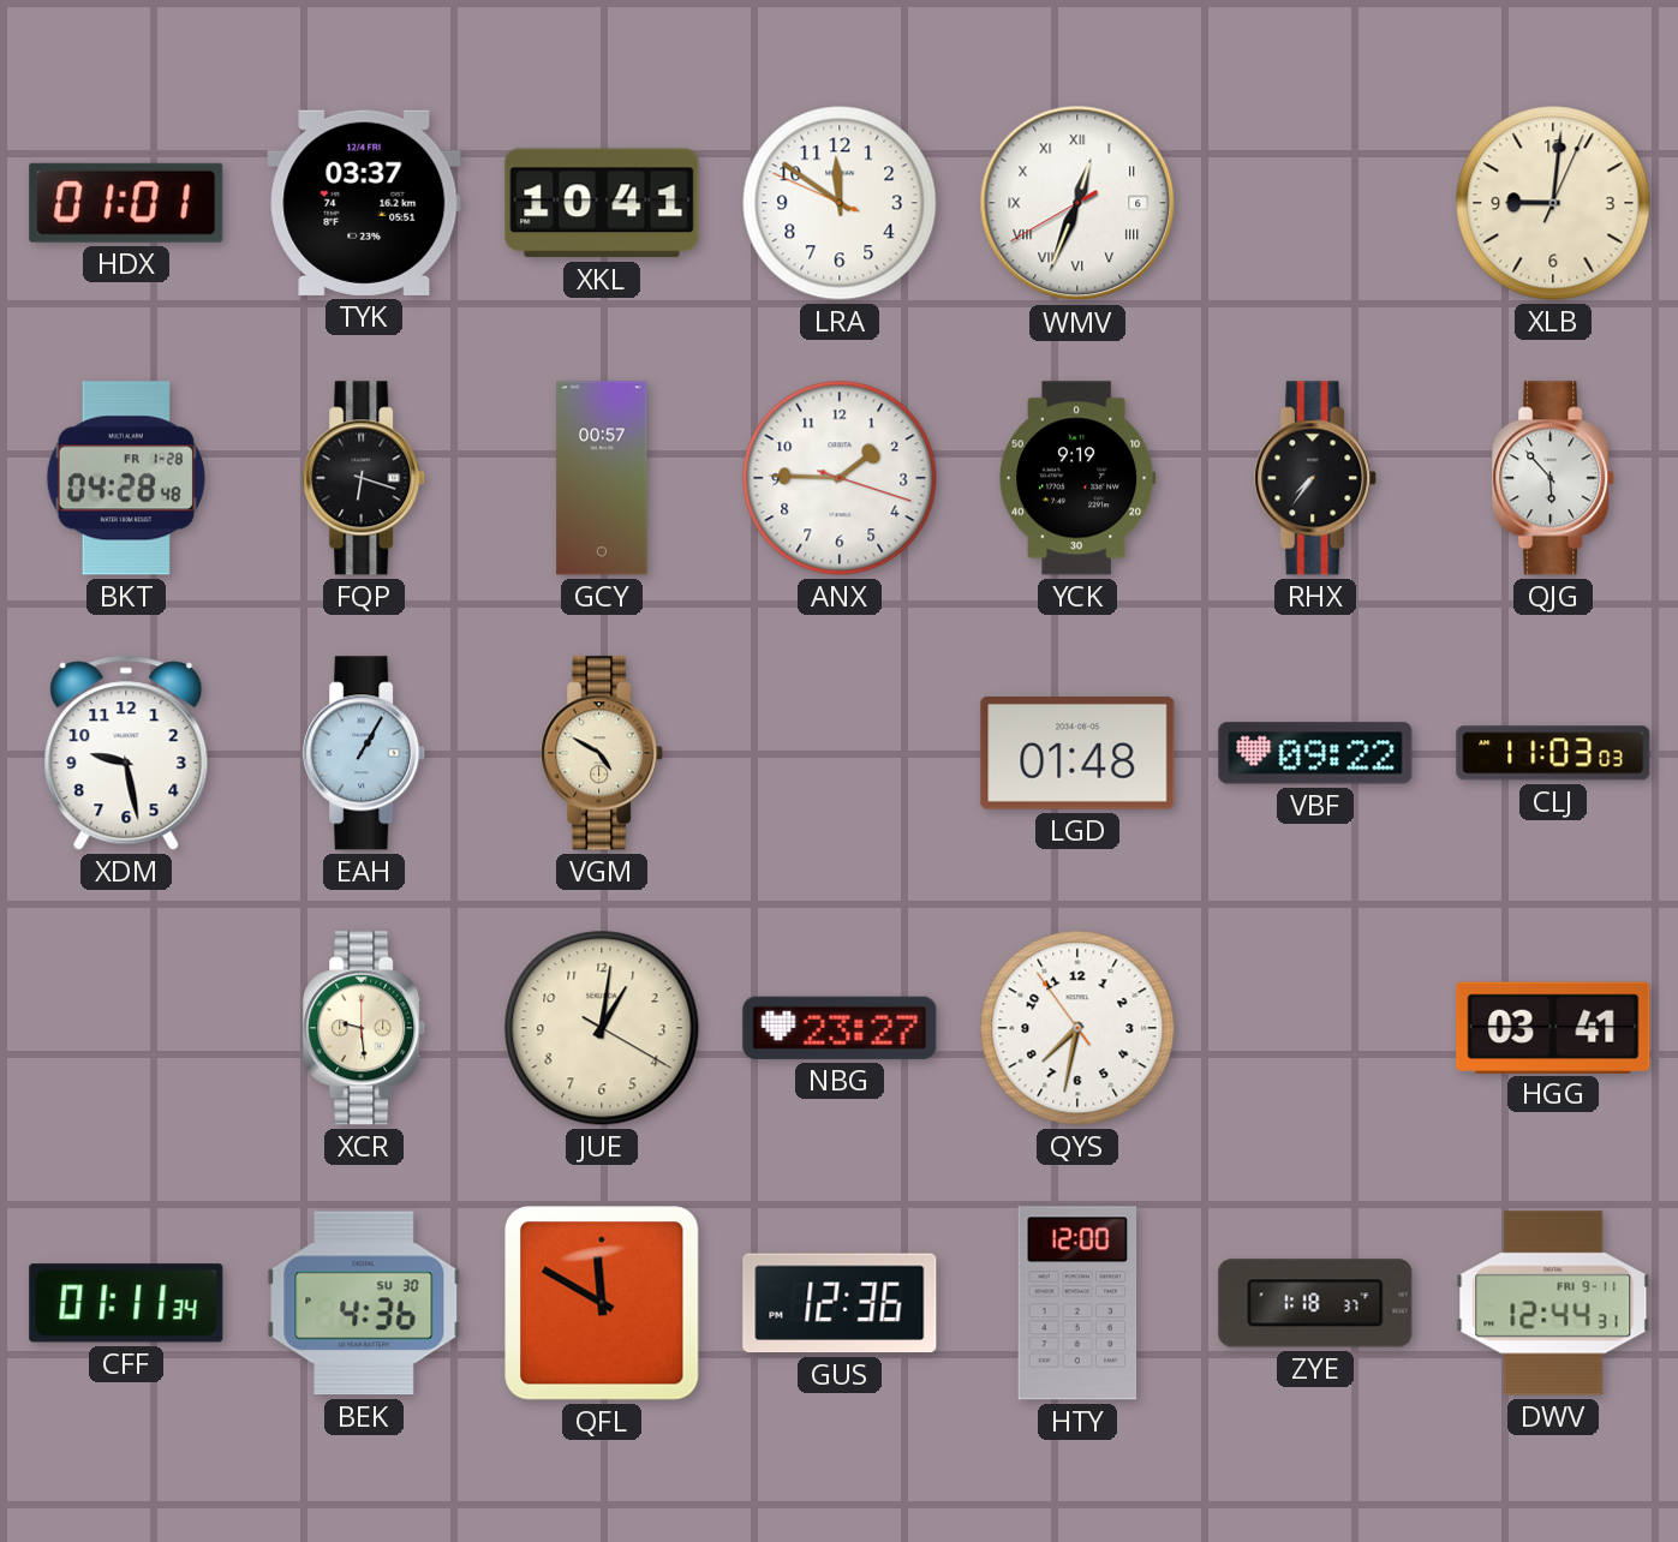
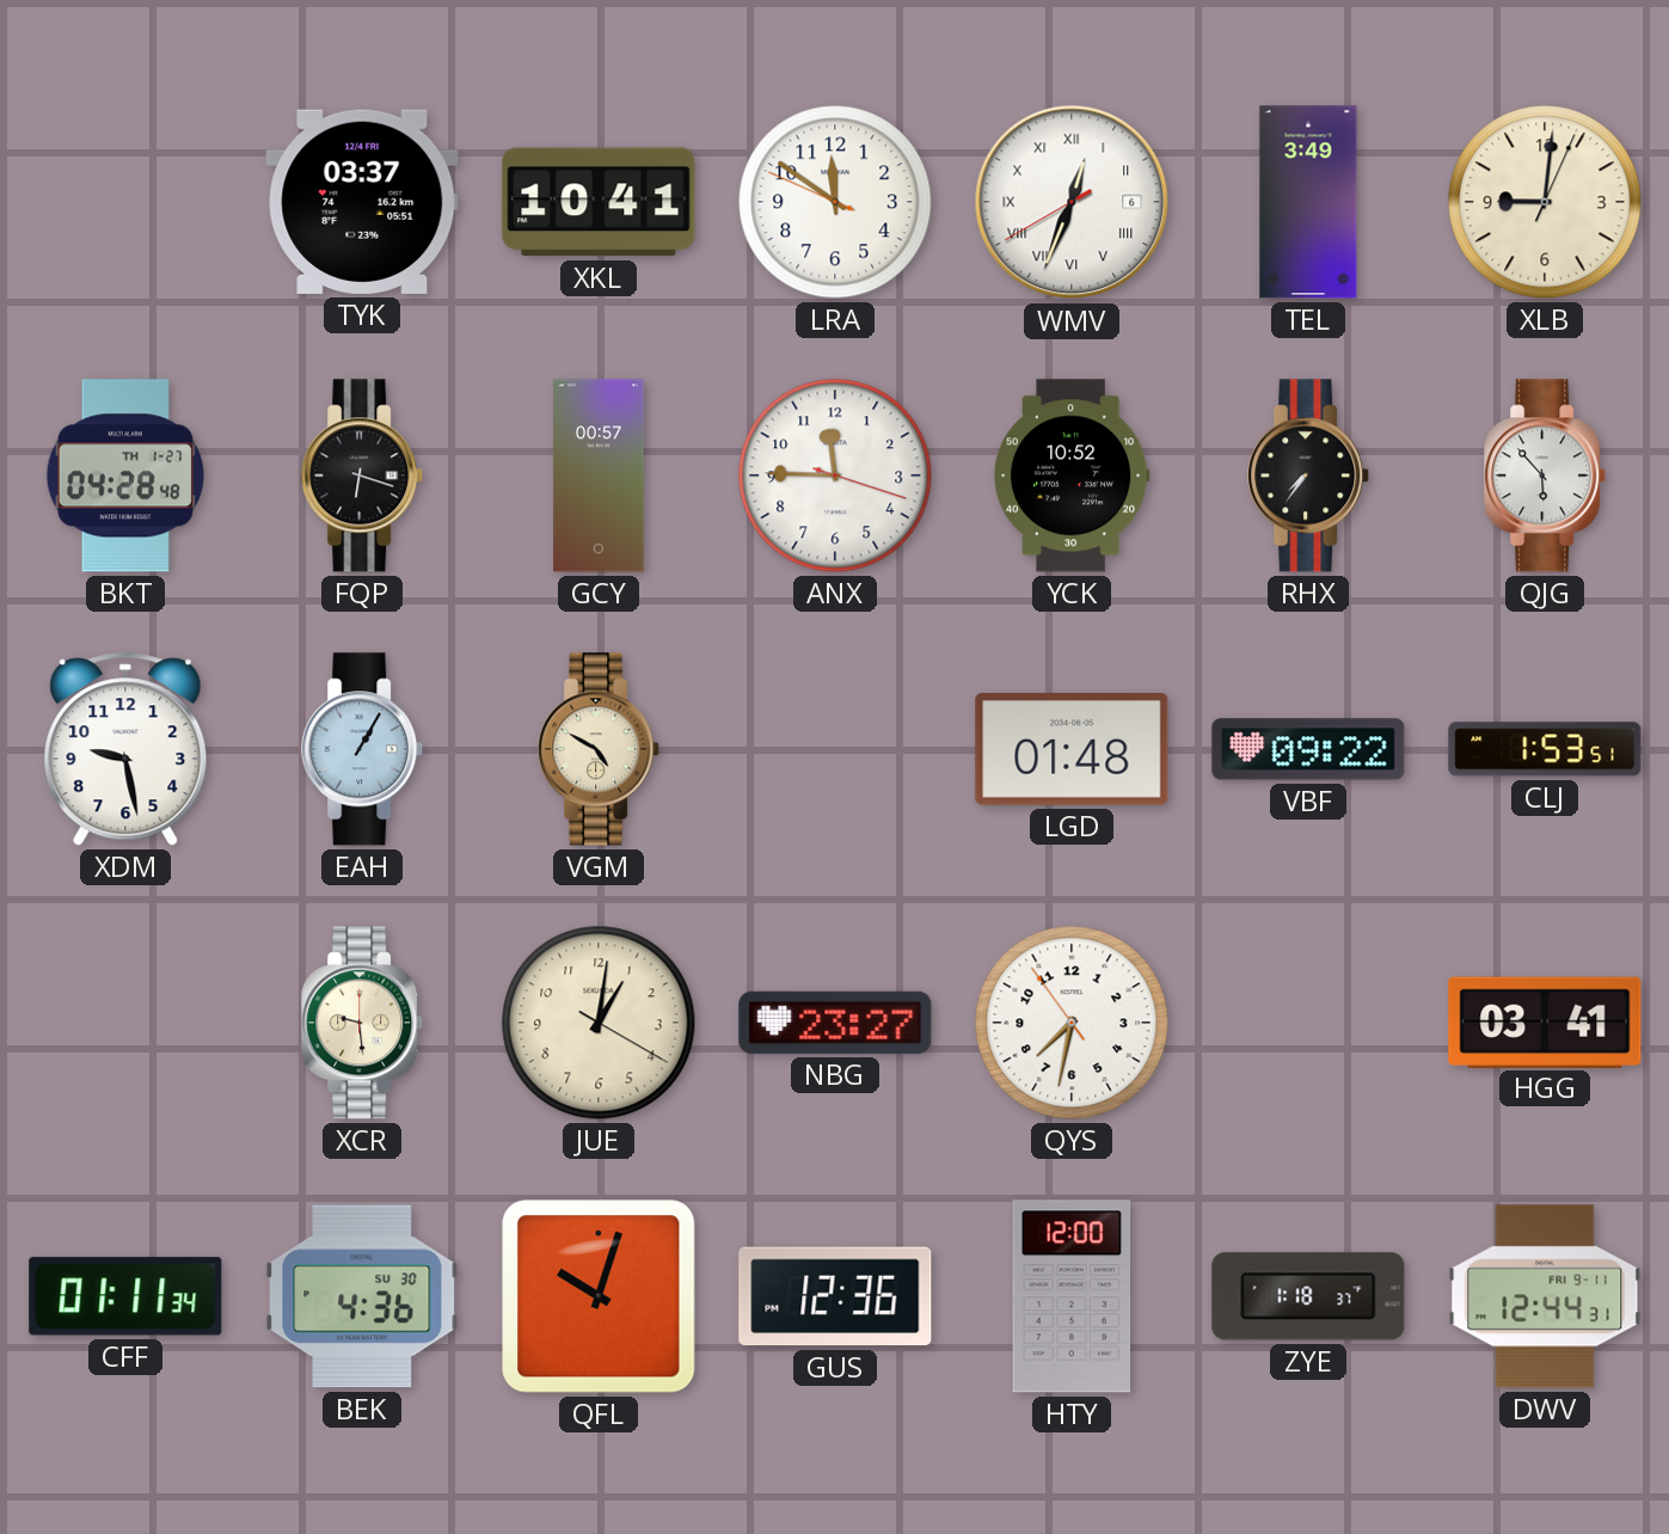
HDX: 01:01 -> none (126, 203)
TEL: none -> 3:49 (1308, 202)
BKT date: FR 1-28 -> TH 1-27 (125, 475)
ANX: 1:45 -> 11:45 (835, 475)
YCK: 9:19 -> 10:52 (1072, 475)
CLJ: 11:03 -> 1:53 (1545, 749)
QFL: 11:50 -> 10:03 (599, 1296)
